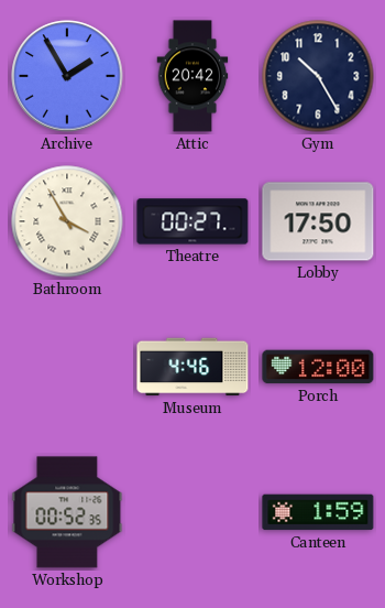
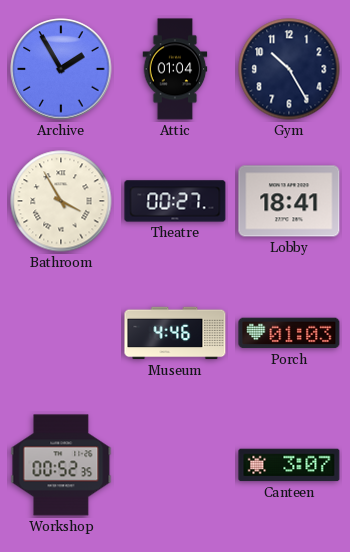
Attic: 20:42 -> 01:04 (175, 69)
Lobby: 17:50 -> 18:41 (289, 201)
Porch: 12:00 -> 01:03 (289, 333)
Canteen: 1:59 -> 3:07 (289, 465)
